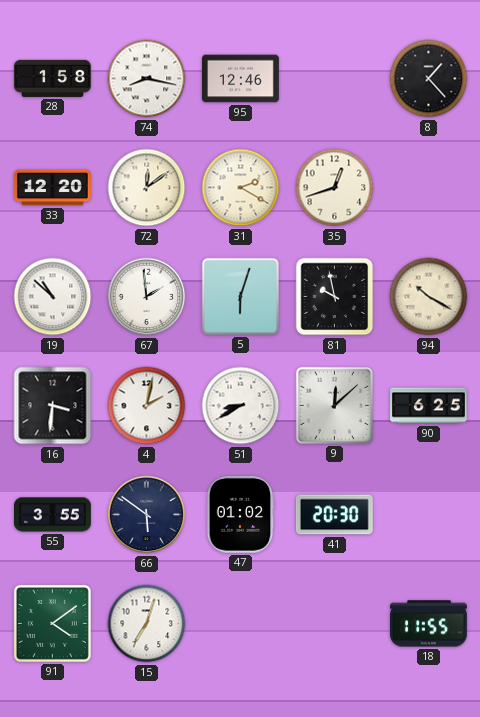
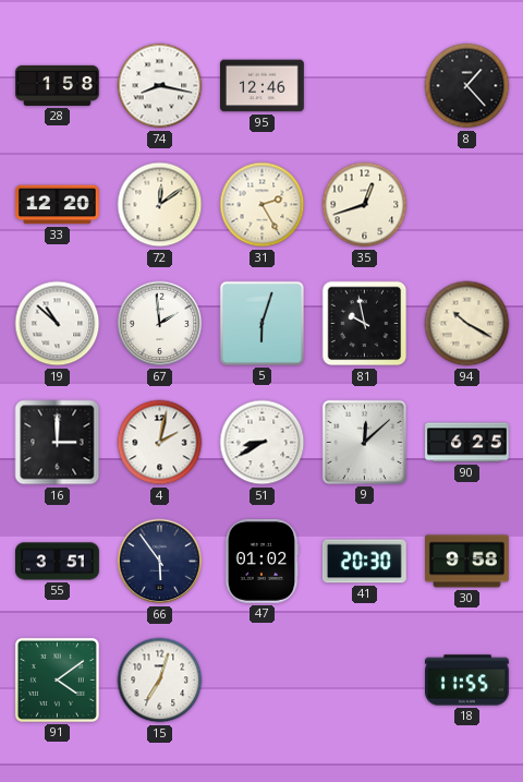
31: 2:20 -> 2:25 (263, 205)
16: 3:31 -> 3:00 (58, 443)
55: 3:55 -> 3:51 (58, 562)
66: 5:51 -> 5:54 (160, 562)
30: none -> 9:58 (466, 562)
